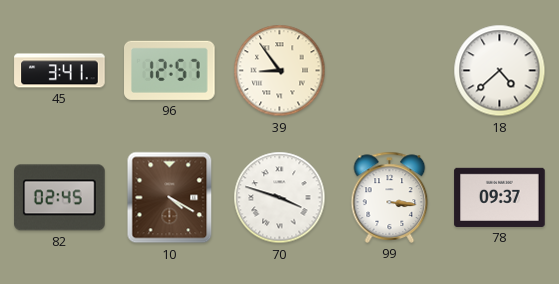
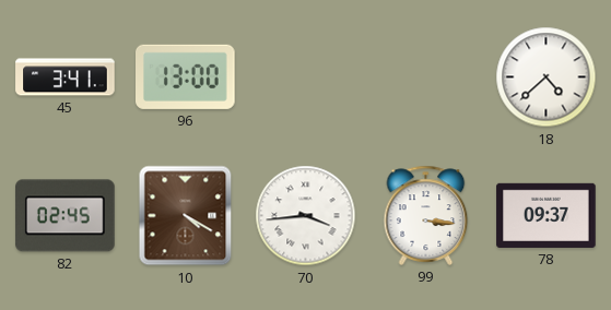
96: 12:57 -> 13:00 (186, 76)
39: 8:54 -> none (280, 71)
70: 3:48 -> 3:44 (306, 216)
